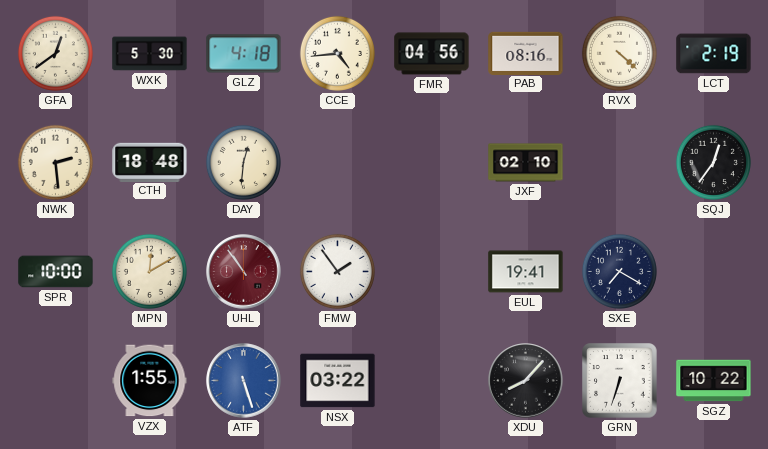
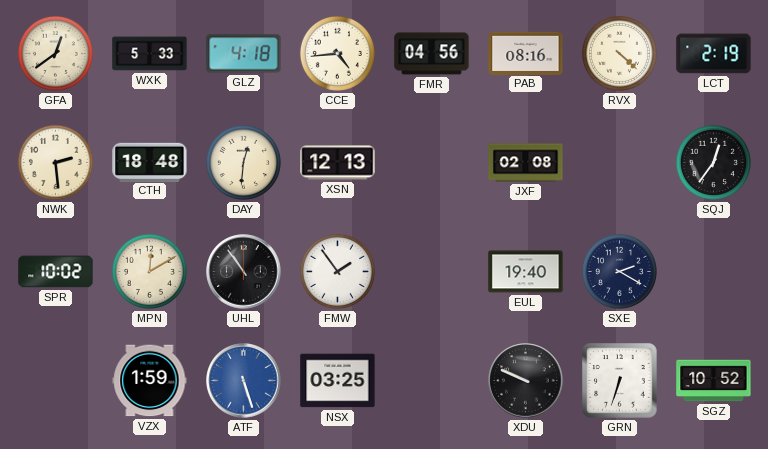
WXK: 5:30 -> 5:33 (150, 54)
XSN: none -> 12:13 (338, 163)
JXF: 02:10 -> 02:08 (526, 163)
SPR: 10:00 -> 10:02 (56, 272)
UHL dial: burgundy -> black (244, 272)
EUL: 19:41 -> 19:40 (526, 272)
SXE: 7:20 -> 2:20 (619, 271)
VZX: 1:55 -> 1:59 (150, 381)
NSX: 03:22 -> 03:25 (338, 381)
XDU: 8:07 -> 9:49 (526, 381)
SGZ: 10:22 -> 10:52 (714, 381)
